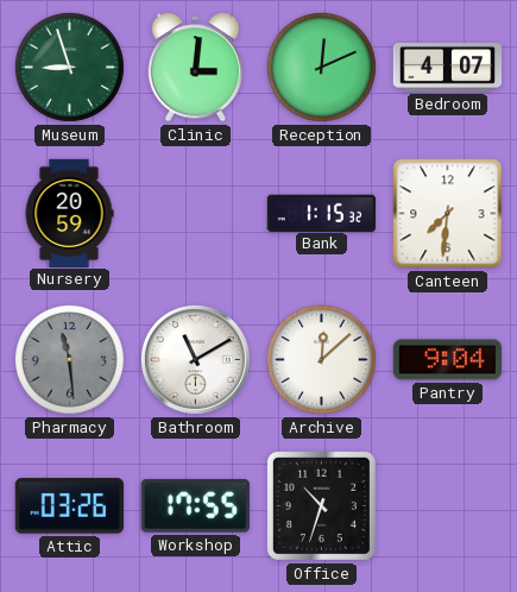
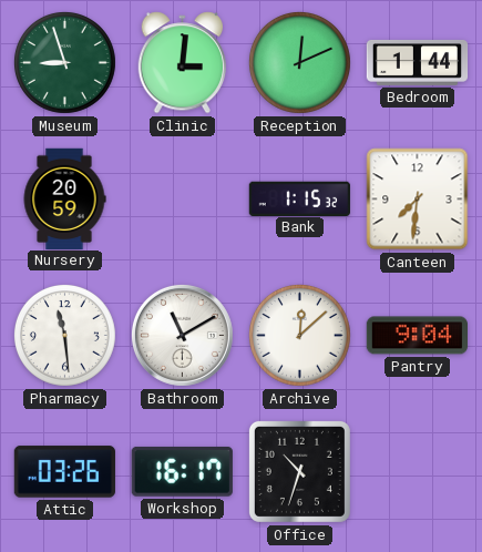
Bedroom: 4:07 -> 1:44 (418, 62)
Pharmacy dial: grey -> white (64, 335)
Workshop: 17:55 -> 16:17 (182, 471)
